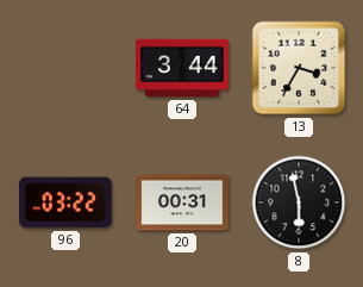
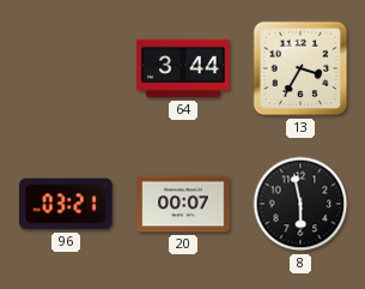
96: 03:22 -> 03:21 (66, 204)
20: 00:31 -> 00:07 (183, 204)
